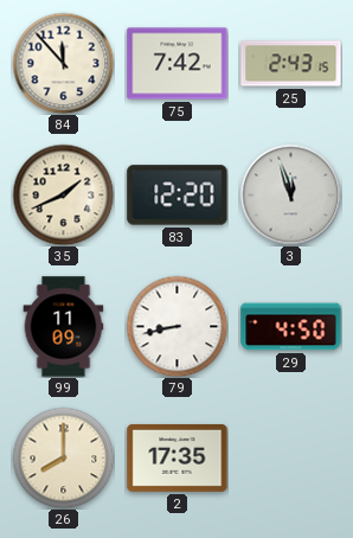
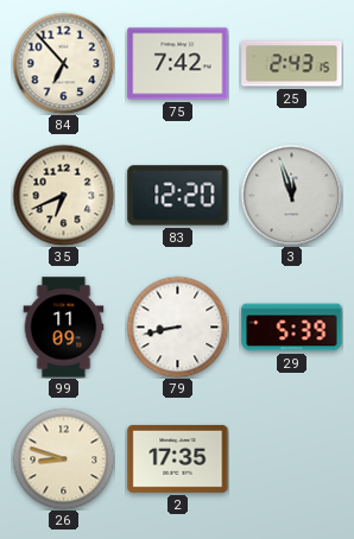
84: 11:53 -> 6:53 (63, 63)
35: 1:41 -> 6:41 (63, 195)
29: 4:50 -> 5:39 (292, 328)
26: 8:00 -> 8:48 (63, 458)
